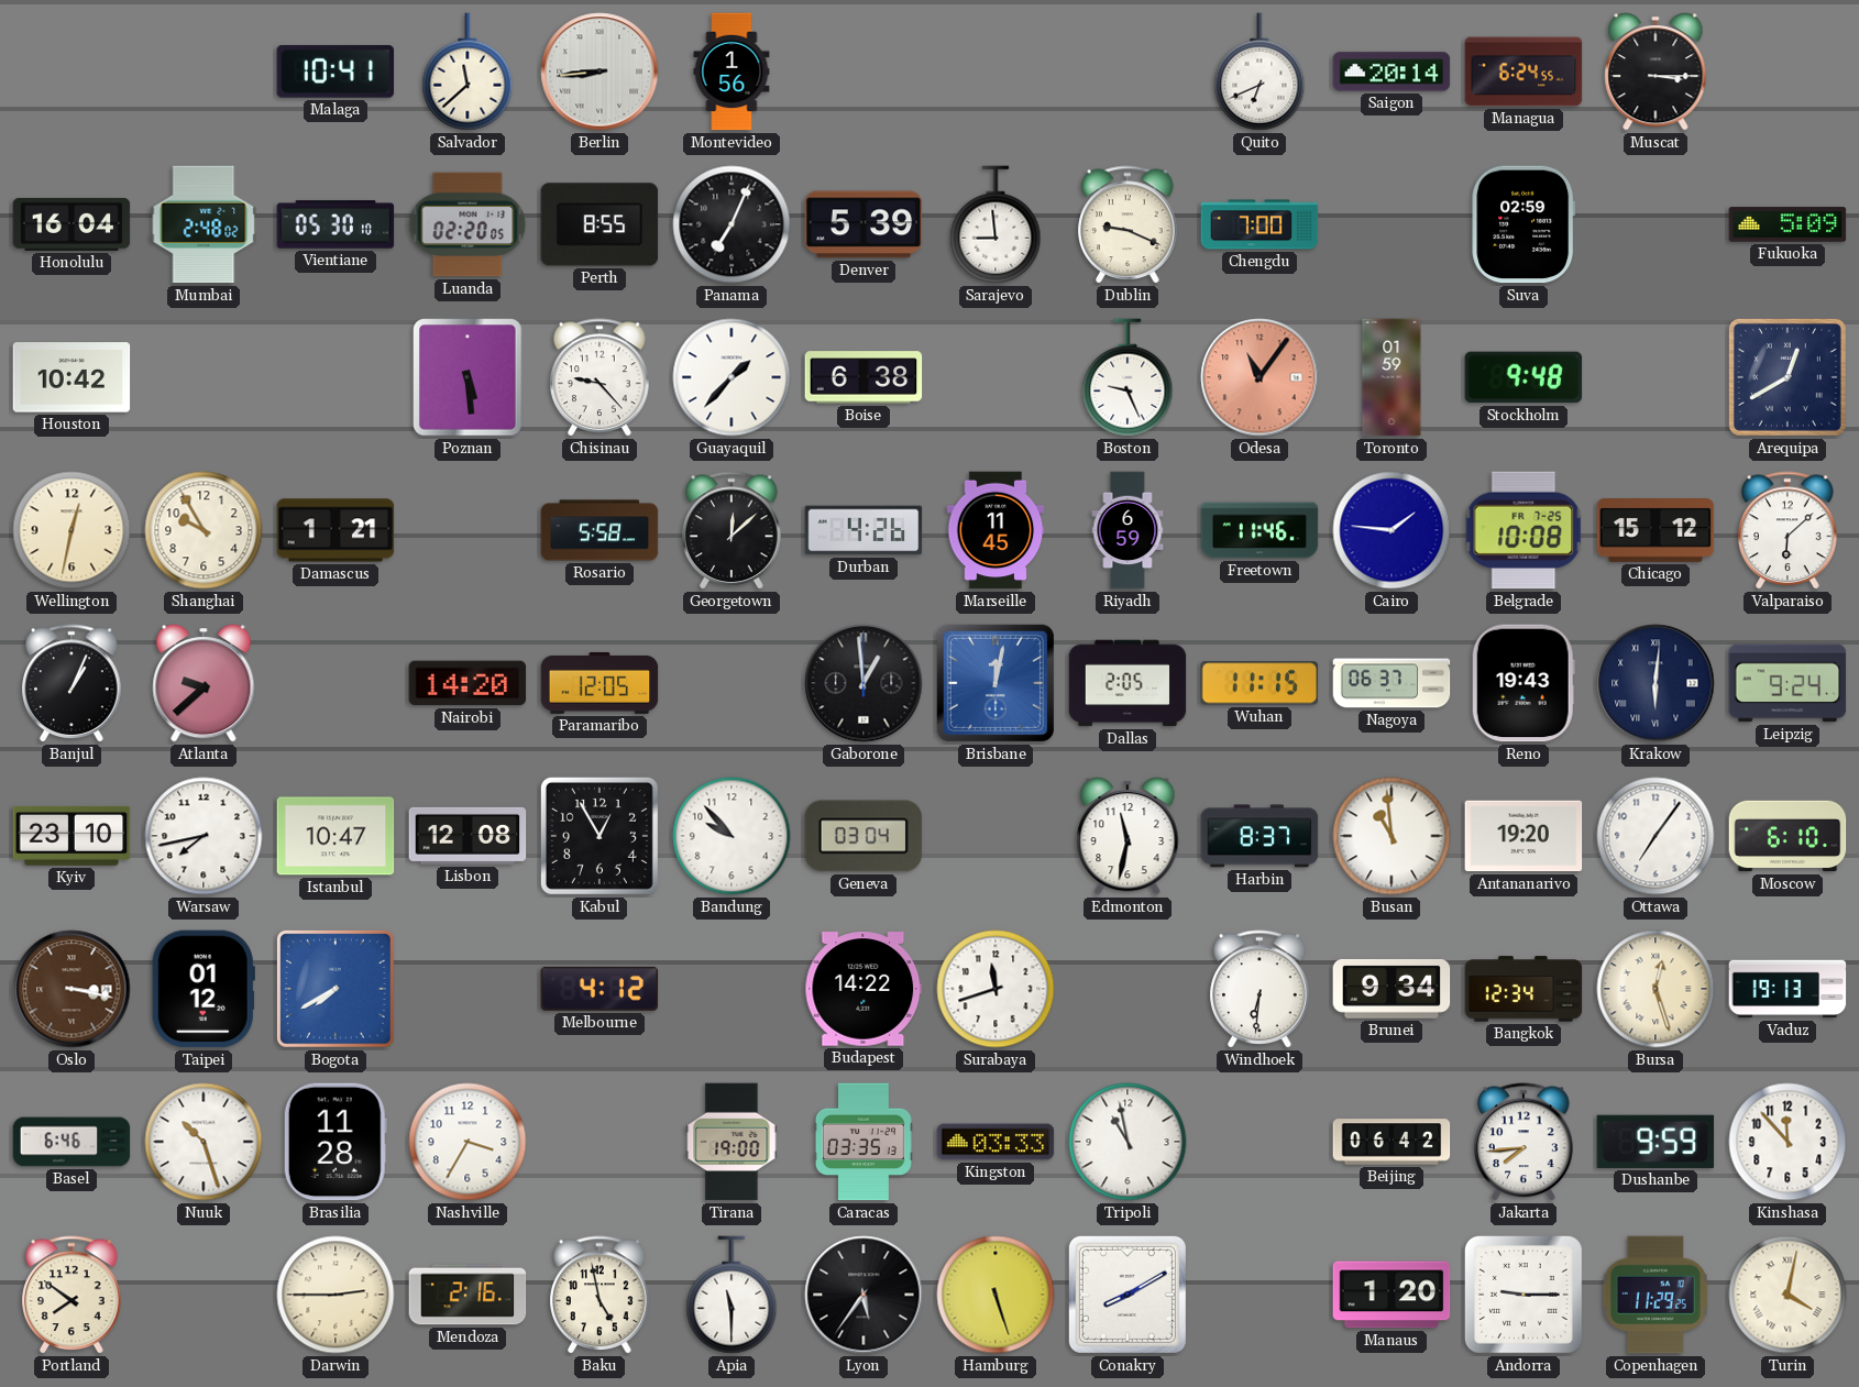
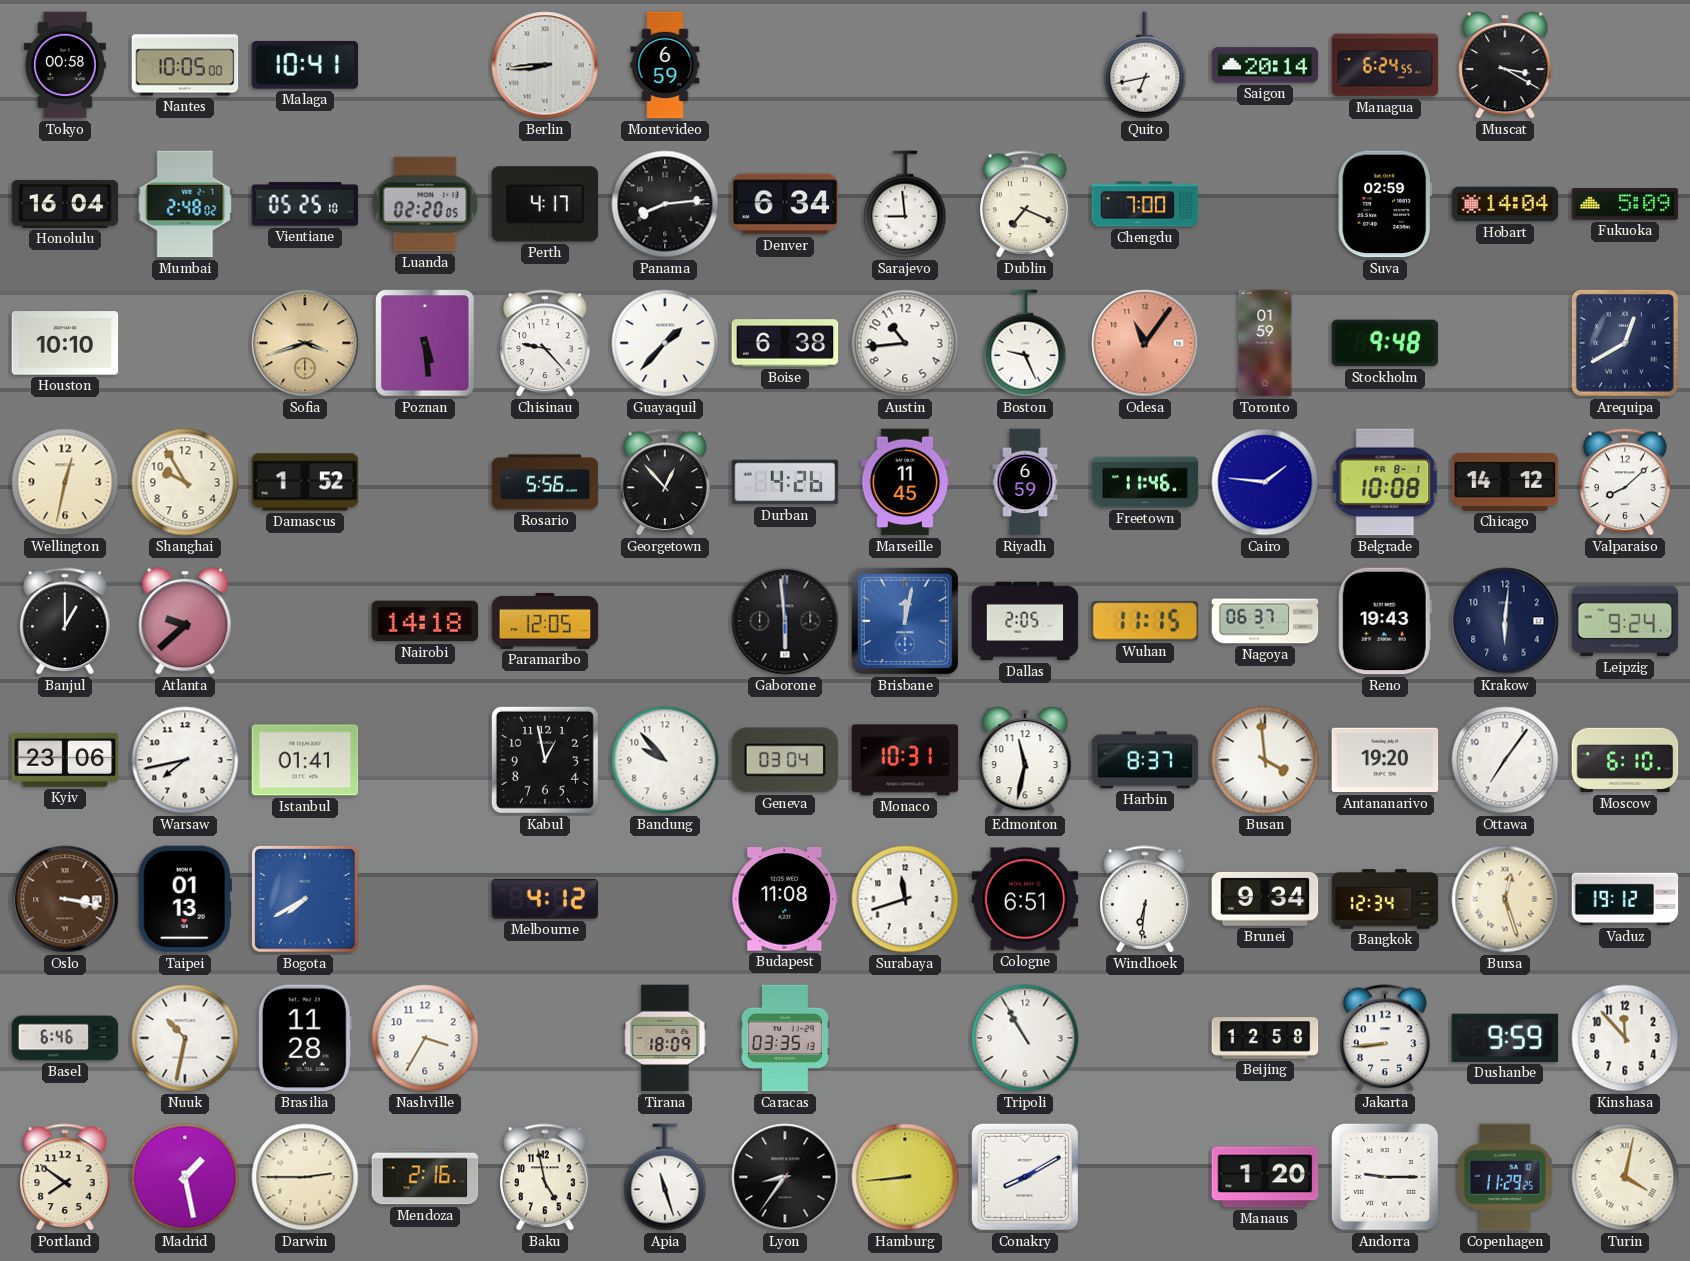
Tokyo: none -> 00:58 (65, 65)
Nantes: none -> 10:05 (185, 65)
Salvador: 11:38 -> none (468, 71)
Montevideo: 1:56 -> 6:59 (665, 65)
Quito: 6:41 -> 6:43 (1145, 65)
Muscat: 3:15 -> 3:20 (1505, 65)
Vientiane: 05:30 -> 05:25 (305, 204)
Perth: 8:55 -> 4:17 (545, 204)
Panama: 7:04 -> 8:14 (665, 204)
Denver: 5:39 -> 6:34 (785, 204)
Dublin: 9:19 -> 7:19 (1025, 205)
Hobart: none -> 14:04 (1505, 204)
Houston: 10:42 -> 10:10 (65, 343)
Sofia: none -> 3:42 (305, 343)
Austin: none -> 10:44 (905, 343)
Damascus: 1:21 -> 1:52 (305, 482)
Rosario: 5:58 -> 5:56 (545, 482)
Georgetown: 12:08 -> 12:53 (665, 483)
Belgrade date: FR 7-25 -> FR 8-1 (1385, 482)
Chicago: 15:12 -> 14:12 (1505, 483)
Valparaiso: 6:08 -> 8:08 (1625, 483)
Banjul: 1:04 -> 1:00 (65, 622)
Nairobi: 14:20 -> 14:18 (425, 621)
Gaborone: 12:59 -> 5:59 (785, 621)
Krakow numerals: Roman -> Arabic (1505, 621)
Kyiv: 23:10 -> 23:06 (65, 760)
Istanbul: 10:47 -> 01:41 (305, 760)
Lisbon: 12:08 -> none (468, 836)
Kabul: 12:55 -> 12:58 (545, 760)
Monaco: none -> 10:31 (905, 760)
Busan: 10:59 -> 3:59 (1265, 760)
Taipei: 01:12 -> 01:13 (185, 899)
Budapest: 14:22 -> 11:08 (785, 899)
Cologne: none -> 6:51 (1025, 899)
Vaduz: 19:13 -> 19:12 (1625, 899)
Nuuk: 10:27 -> 10:32 (185, 1038)
Tirana: 19:00 -> 18:09 (665, 1038)
Kingston: 03:33 -> none (996, 1142)
Tripoli: 10:58 -> 10:55 (1025, 1038)
Beijing: 06:42 -> 12:58 (1265, 1038)
Jakarta: 7:44 -> 8:44 (1385, 1039)
Madrid: none -> 1:28 (185, 1177)
Apia: 11:30 -> 11:27 (665, 1177)
Lyon: 5:36 -> 8:36 (785, 1177)
Hamburg: 5:27 -> 8:44 (905, 1177)
